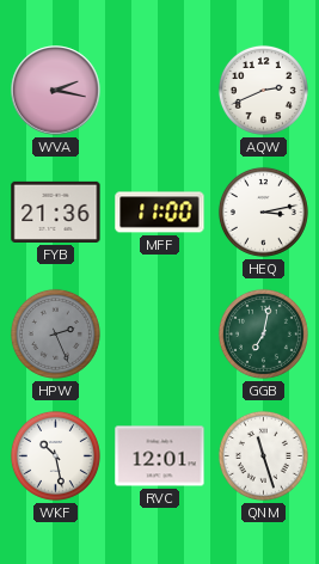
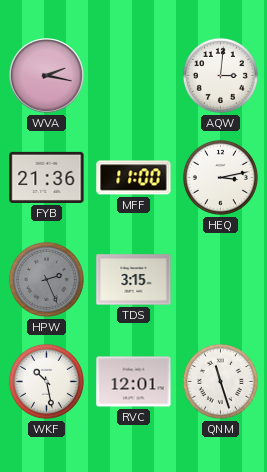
AQW: 2:41 -> 3:01 (220, 75)
TDS: none -> 3:15 (134, 280)
GGB: 7:02 -> none (263, 333)
